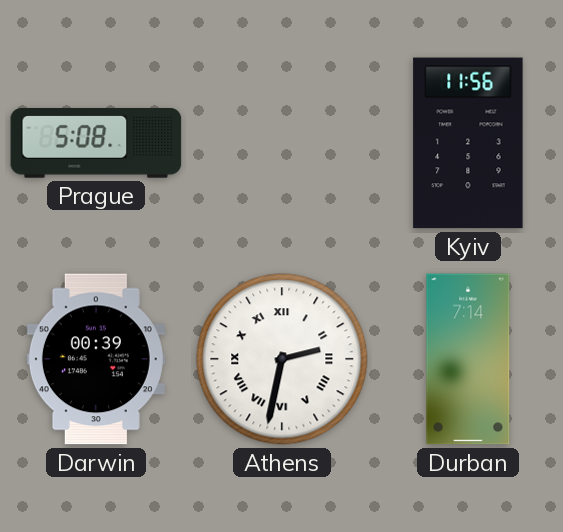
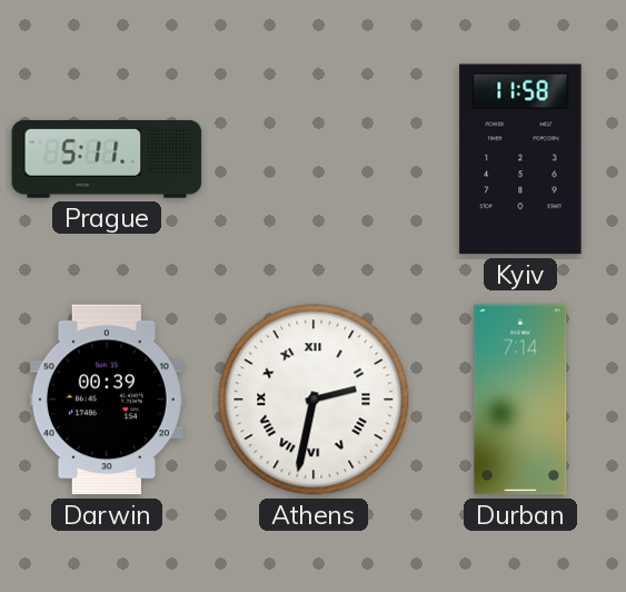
Prague: 5:08 -> 5:11 (107, 160)
Kyiv: 11:56 -> 11:58 (520, 159)
